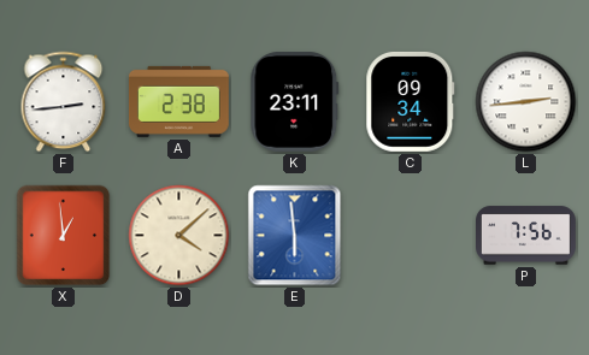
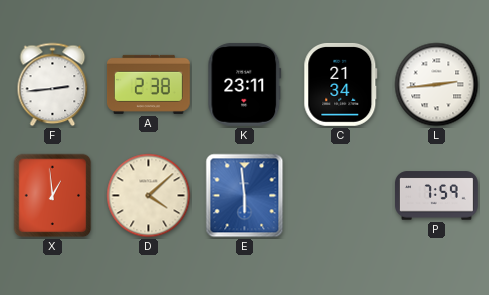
C: 09:34 -> 21:34 (341, 84)
P: 7:56 -> 7:59 (437, 196)
